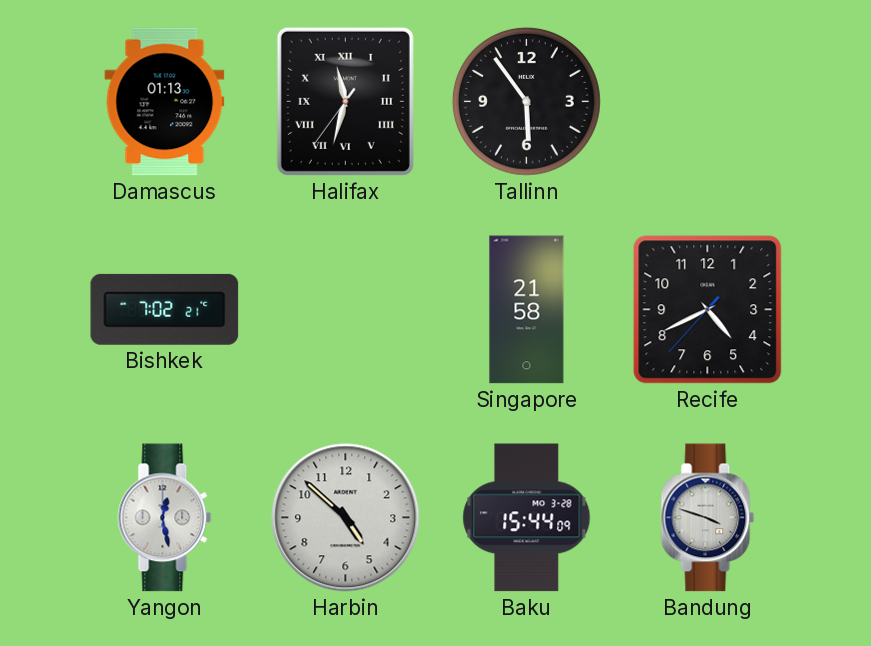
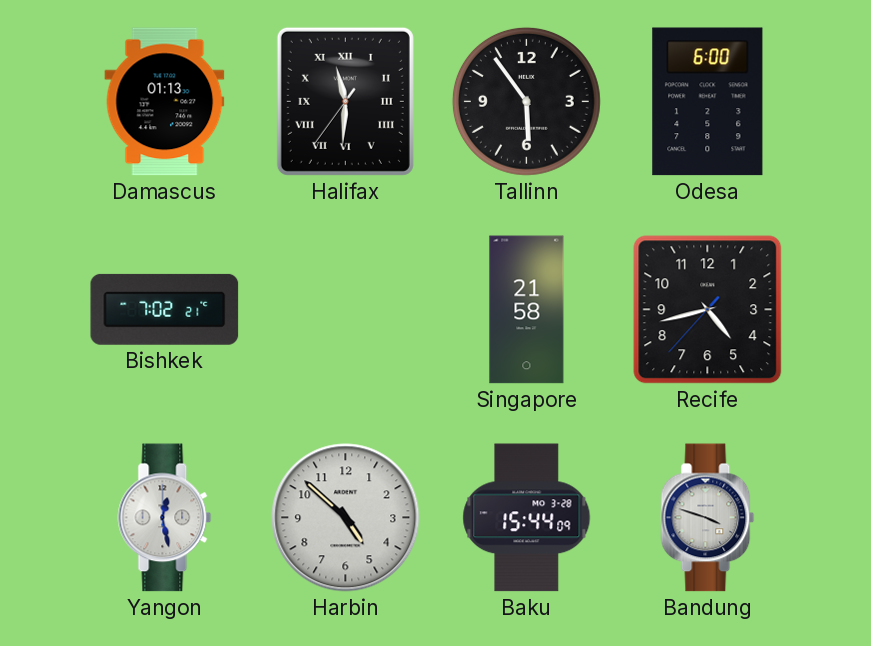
Halifax: 11:32 -> 11:30 (345, 101)
Odesa: none -> 6:00 (708, 102)
Recife: 4:40 -> 4:42 (708, 310)
